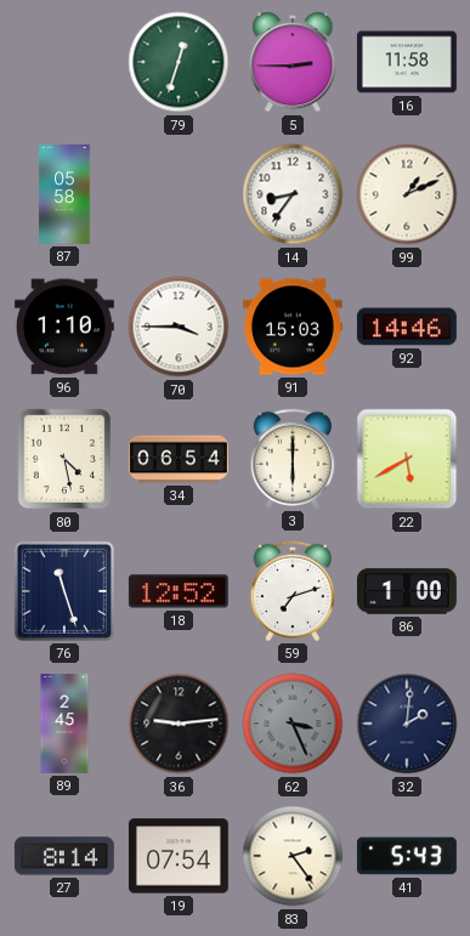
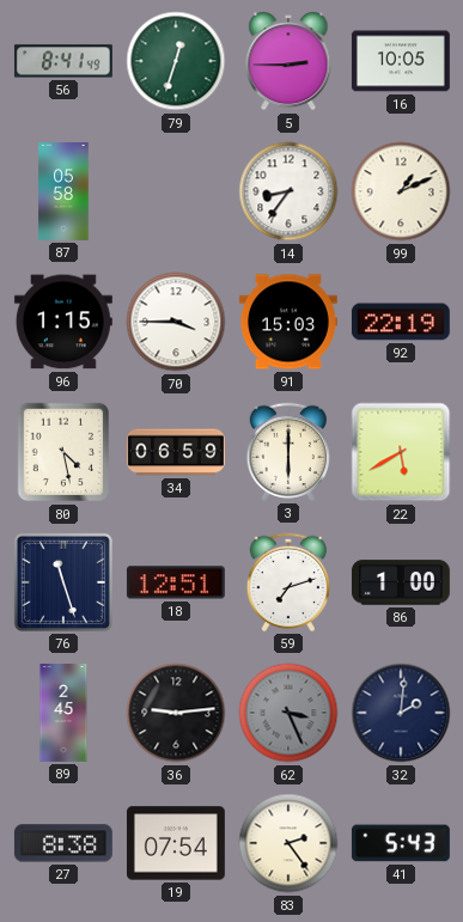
56: none -> 8:41 (63, 61)
16: 11:58 -> 10:05 (401, 61)
96: 1:10 -> 1:15 (63, 322)
92: 14:46 -> 22:19 (401, 322)
34: 06:54 -> 06:59 (177, 452)
18: 12:52 -> 12:51 (176, 582)
27: 8:14 -> 8:38 (63, 843)
